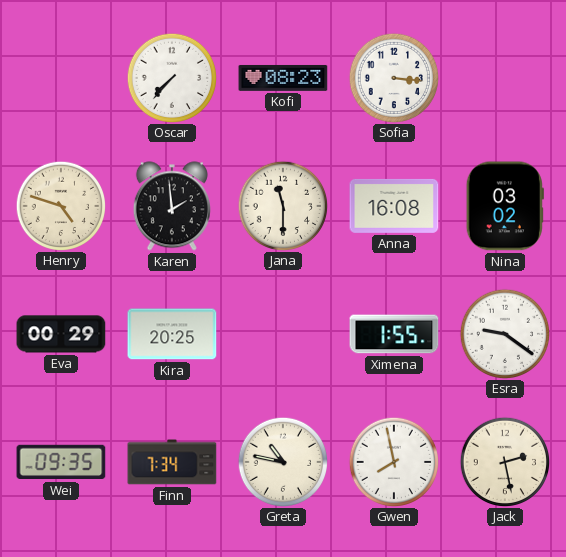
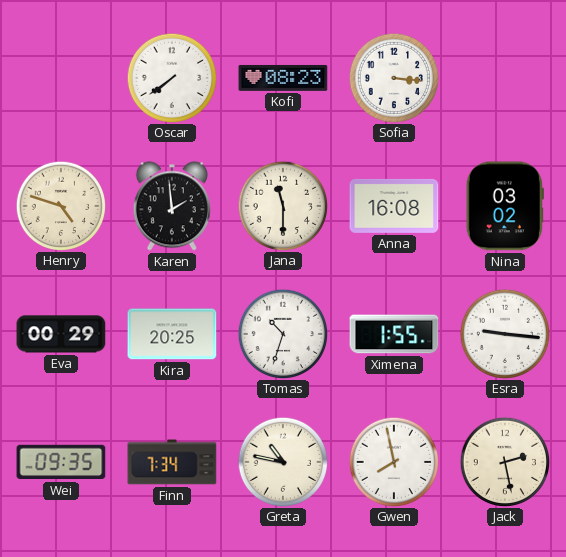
Oscar: 7:37 -> 7:39 (171, 77)
Tomas: none -> 10:33 (282, 333)
Esra: 9:21 -> 9:16 (504, 333)
